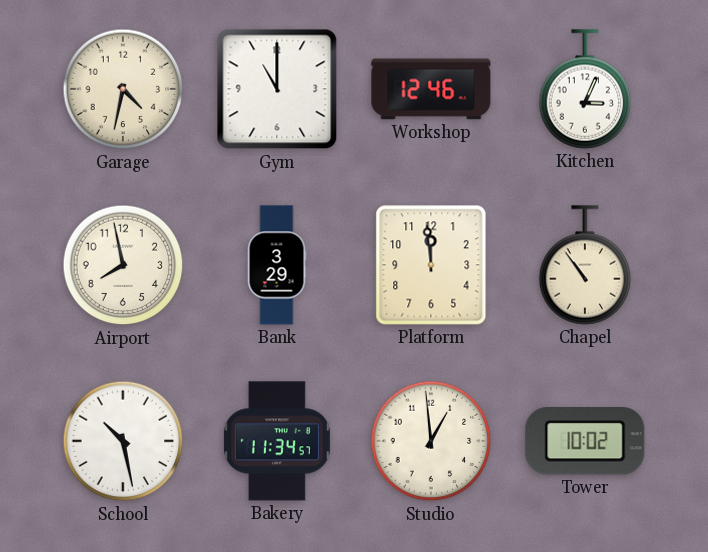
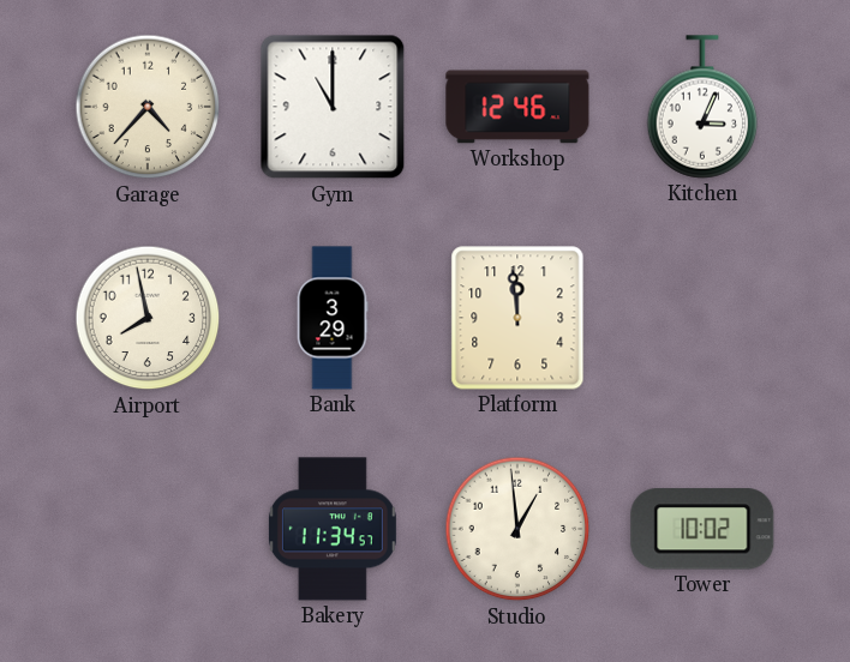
Garage: 4:32 -> 4:37 (148, 107)
Chapel: 10:54 -> none (585, 265)
School: 10:28 -> none (123, 441)
